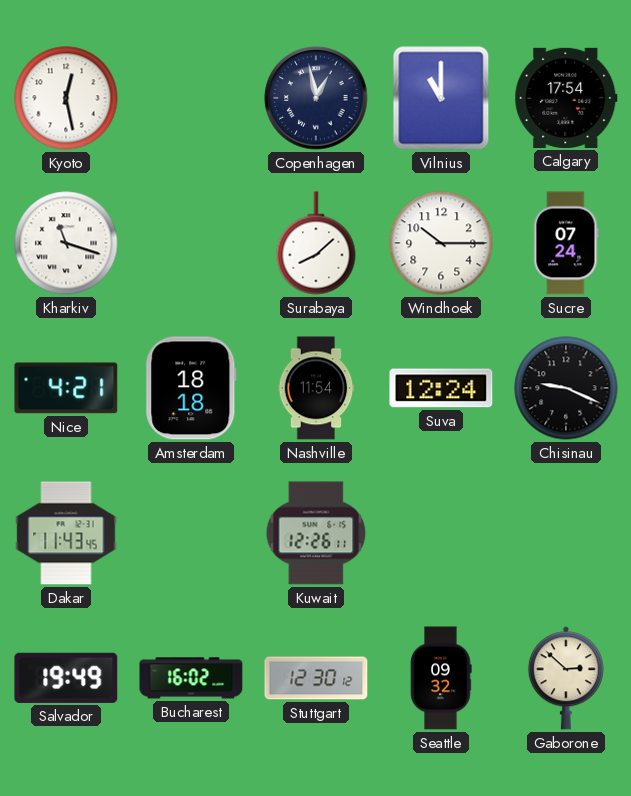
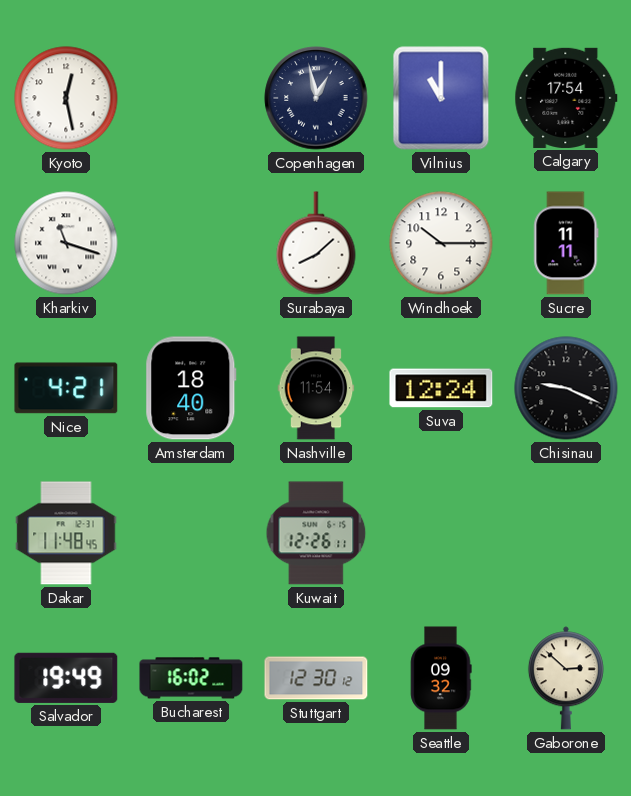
Sucre: 07:24 -> 11:11 (566, 243)
Amsterdam: 18:18 -> 18:40 (191, 388)
Dakar: 11:43 -> 11:48 (66, 533)
